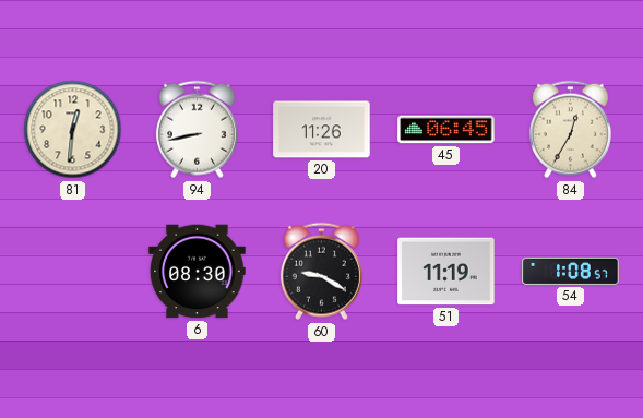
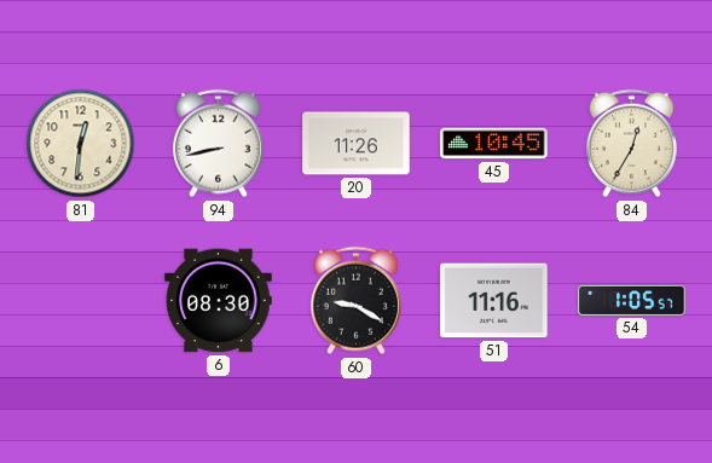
45: 06:45 -> 10:45 (494, 144)
51: 11:19 -> 11:16 (494, 301)
54: 1:08 -> 1:05 (632, 300)
